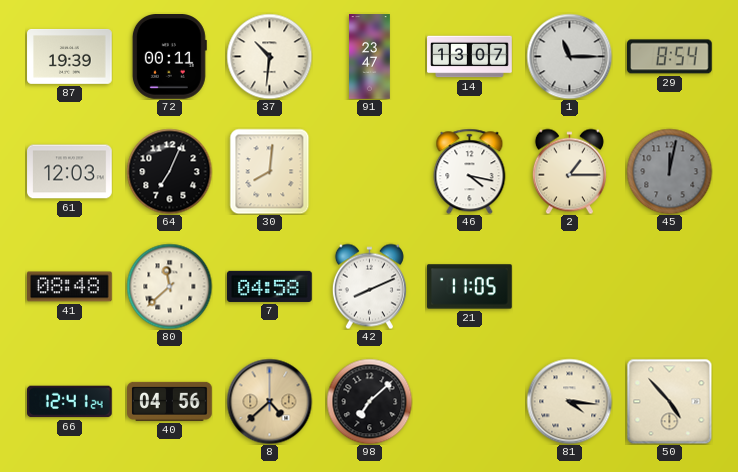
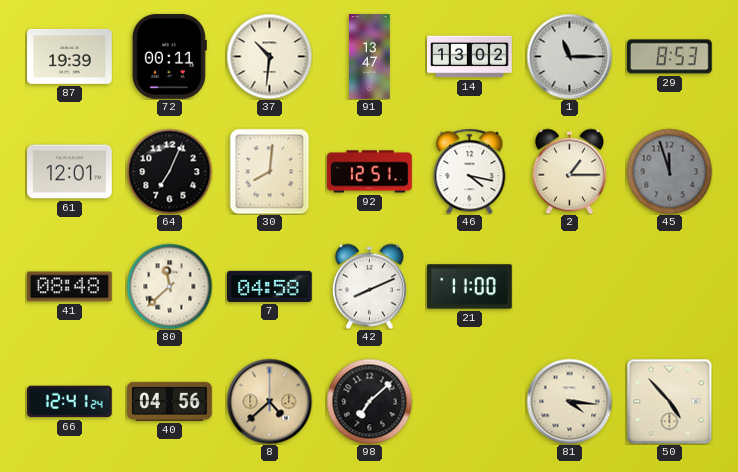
91: 23:47 -> 13:47 (370, 57)
14: 13:07 -> 13:02 (470, 57)
29: 8:54 -> 8:53 (670, 57)
61: 12:03 -> 12:01 (70, 172)
92: none -> 12:51 (370, 172)
45: 12:02 -> 11:57 (669, 171)
21: 11:05 -> 11:00 (470, 287)
